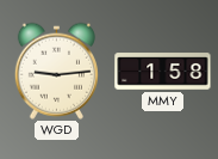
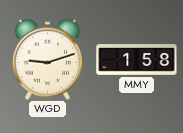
WGD: 9:14 -> 9:12 (47, 59)
